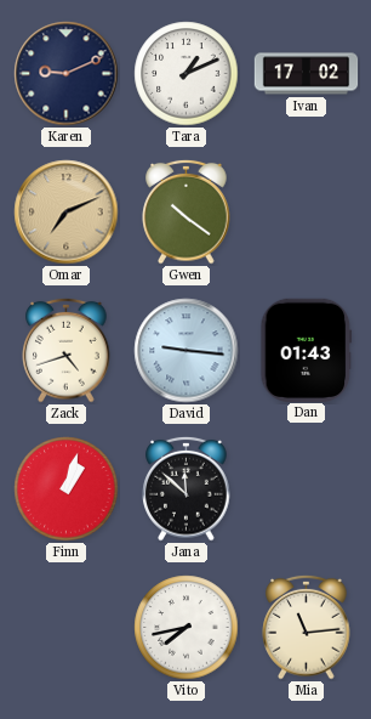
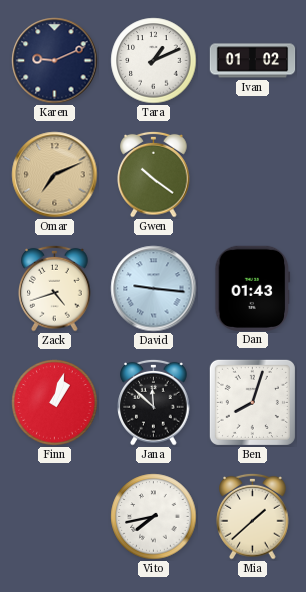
Ivan: 17:02 -> 01:02 (253, 61)
Ben: none -> 8:03 (252, 402)
Mia: 11:14 -> 1:38 (253, 516)
